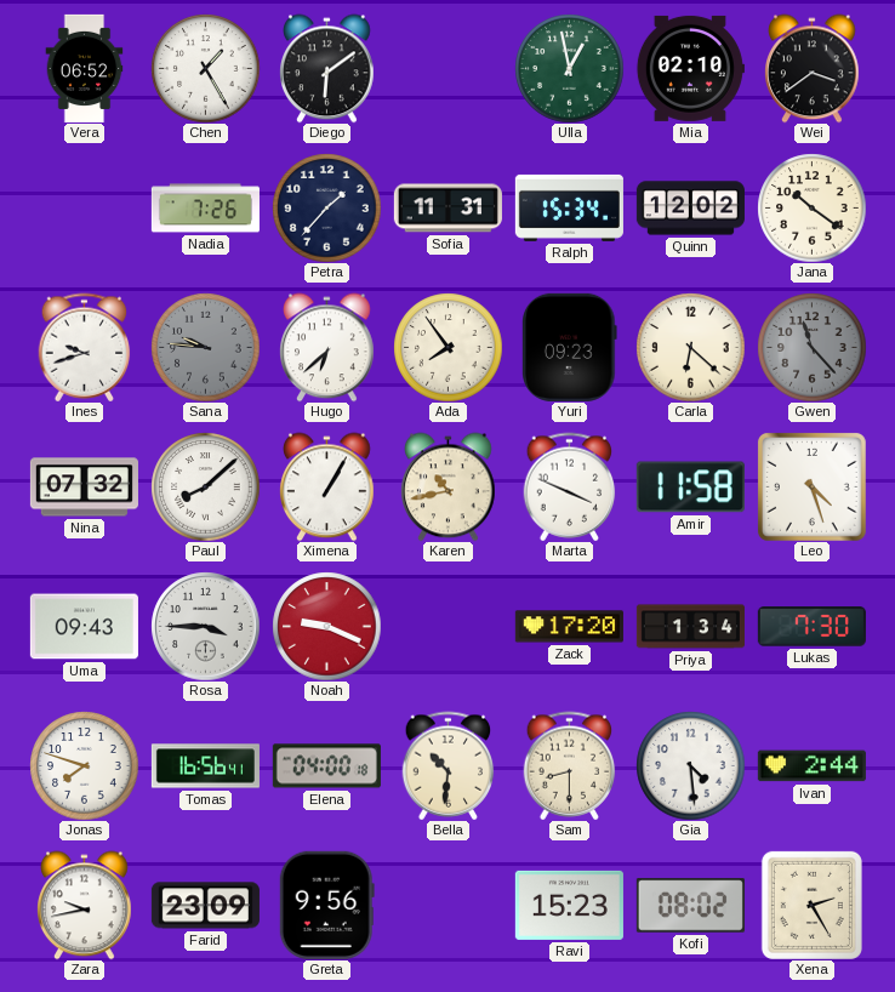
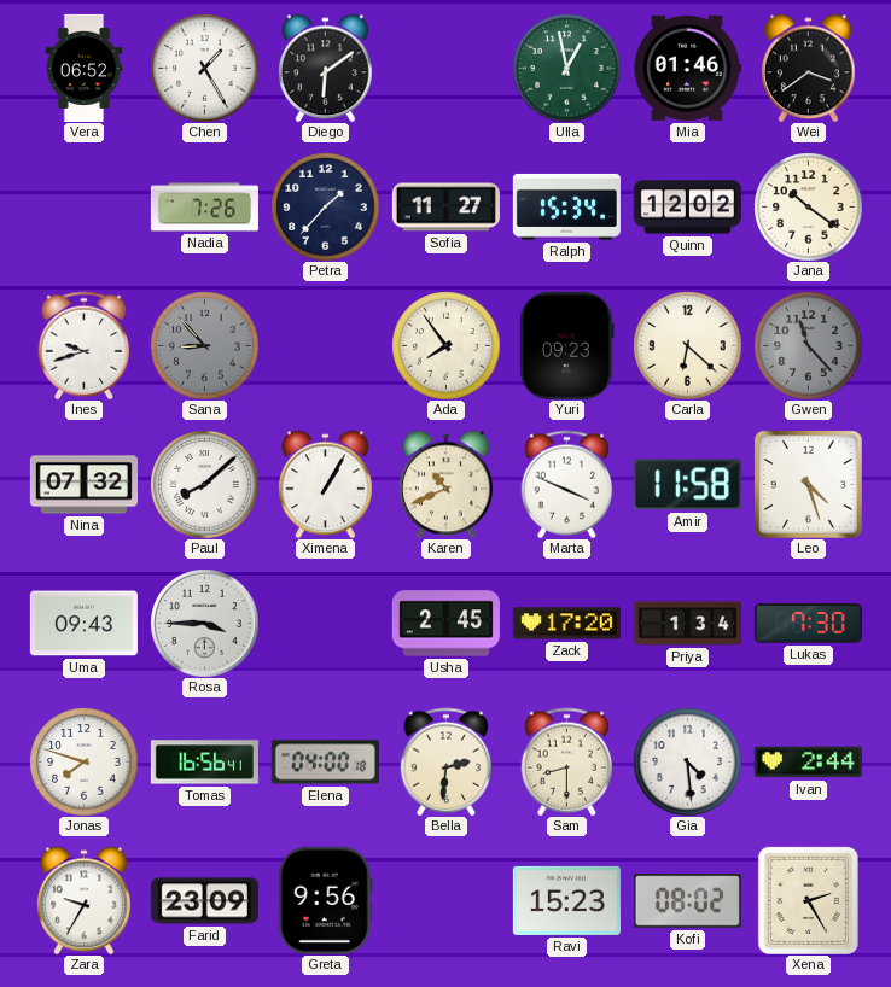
Mia: 02:10 -> 01:46 (687, 68)
Sofia: 11:31 -> 11:27 (445, 208)
Sana: 9:46 -> 8:53 (204, 345)
Hugo: 6:38 -> none (327, 347)
Karen: 10:43 -> 10:41 (447, 484)
Noah: 9:19 -> none (326, 626)
Usha: none -> 2:45 (445, 624)
Bella: 10:31 -> 2:31 (447, 761)
Zara: 9:43 -> 9:35 (85, 900)
